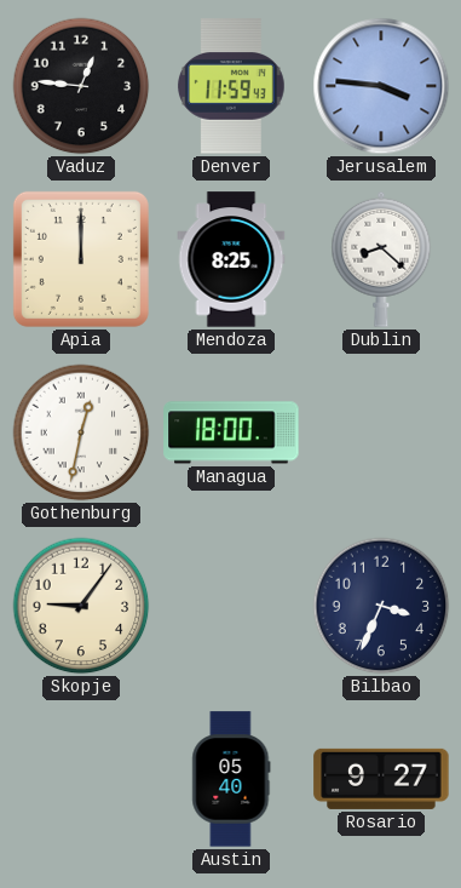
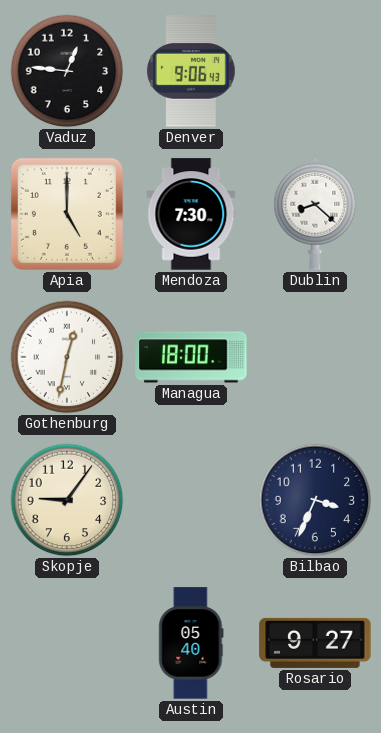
Denver: 11:59 -> 9:06 (191, 71)
Jerusalem: 3:46 -> none (381, 86)
Apia: 12:00 -> 5:00 (67, 214)
Mendoza: 8:25 -> 7:30 (191, 214)
